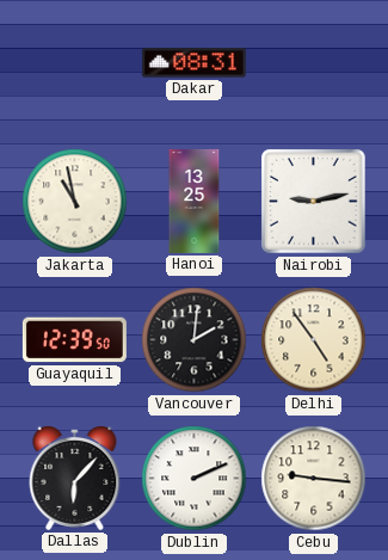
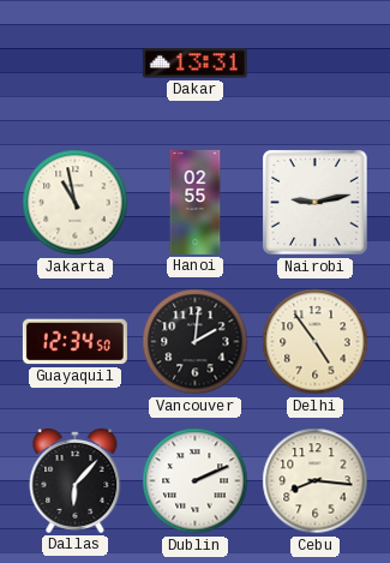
Dakar: 08:31 -> 13:31 (194, 64)
Hanoi: 13:25 -> 02:55 (196, 202)
Guayaquil: 12:39 -> 12:34 (74, 342)
Cebu: 9:16 -> 8:16 (316, 481)
